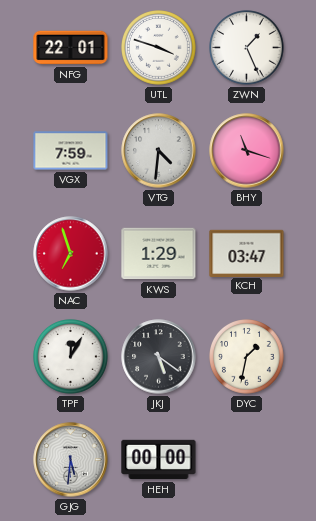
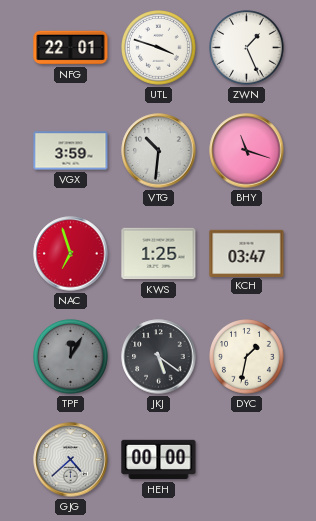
VGX: 7:59 -> 3:59 (71, 151)
VTG: 4:31 -> 10:31 (159, 151)
KWS: 1:29 -> 1:25 (159, 254)
TPF dial: white -> grey (71, 357)
GJG: 5:31 -> 4:38 (71, 460)
